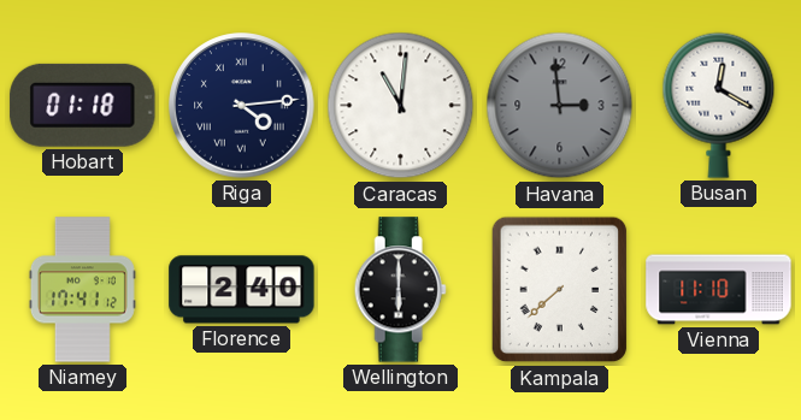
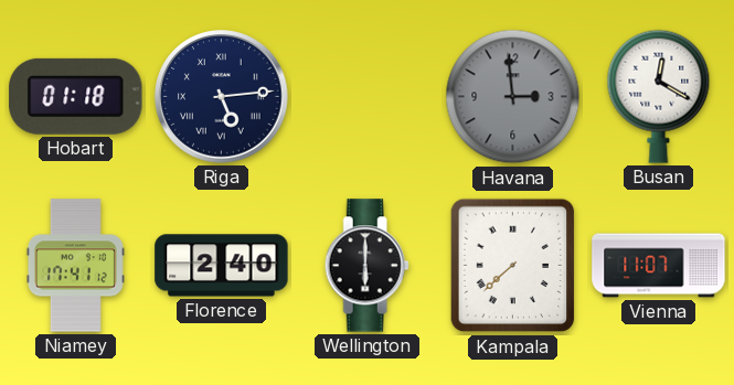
Riga: 4:14 -> 5:14 (222, 97)
Caracas: 11:01 -> none (401, 106)
Vienna: 11:10 -> 11:07 (659, 266)
